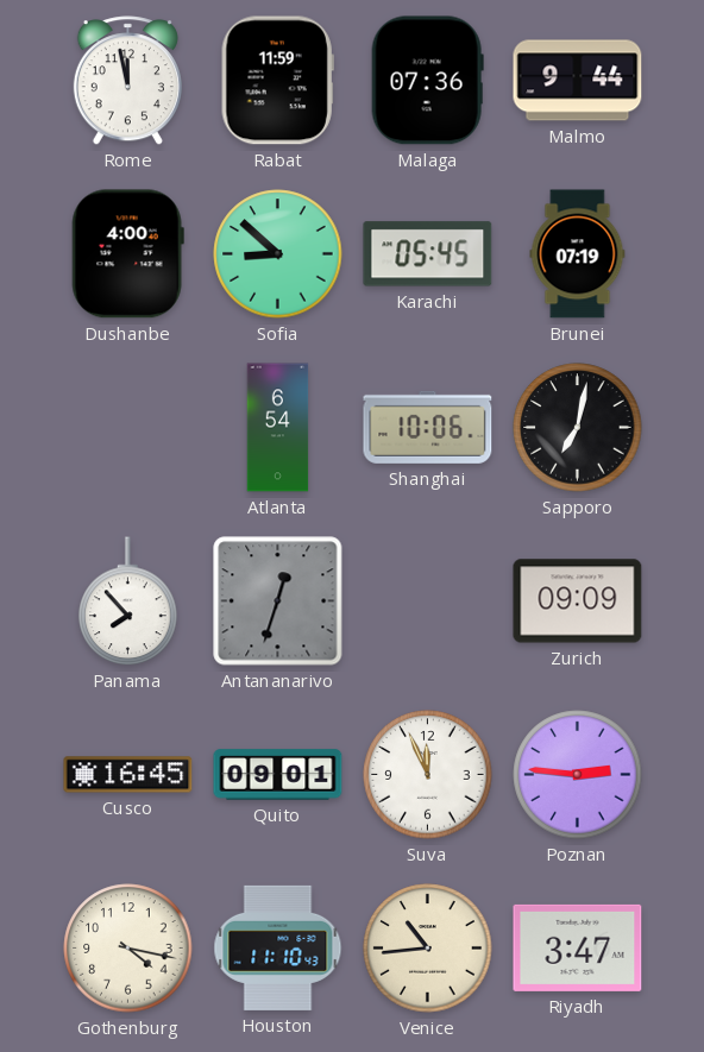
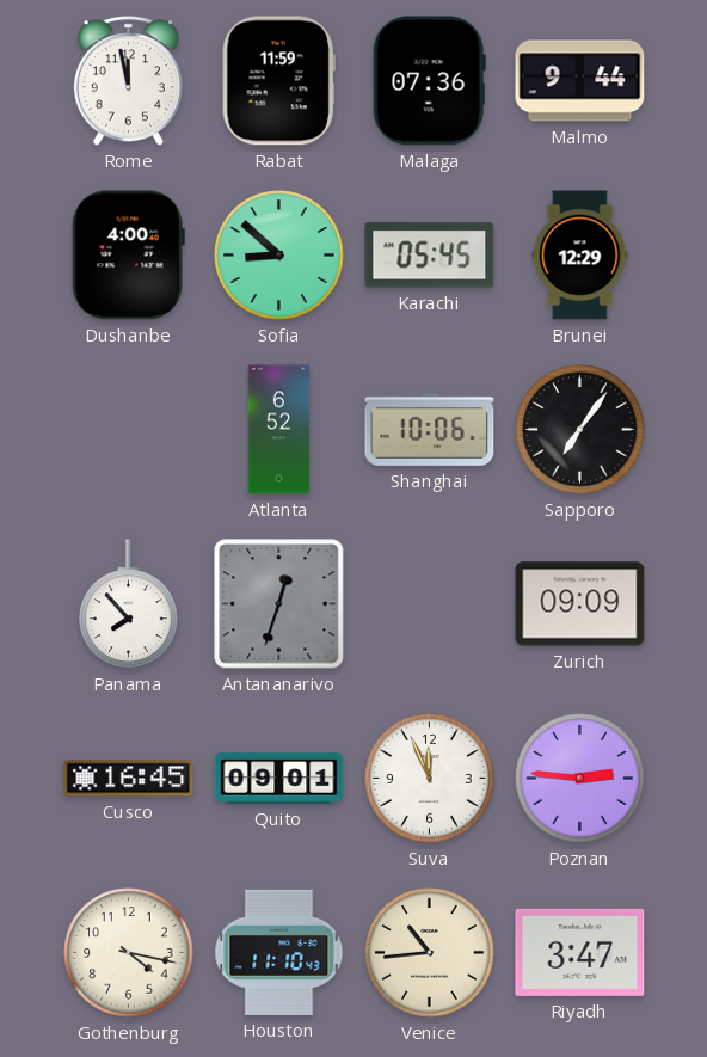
Brunei: 07:19 -> 12:29 (580, 256)
Atlanta: 6:54 -> 6:52 (279, 430)
Sapporo: 7:02 -> 7:06 (580, 430)
